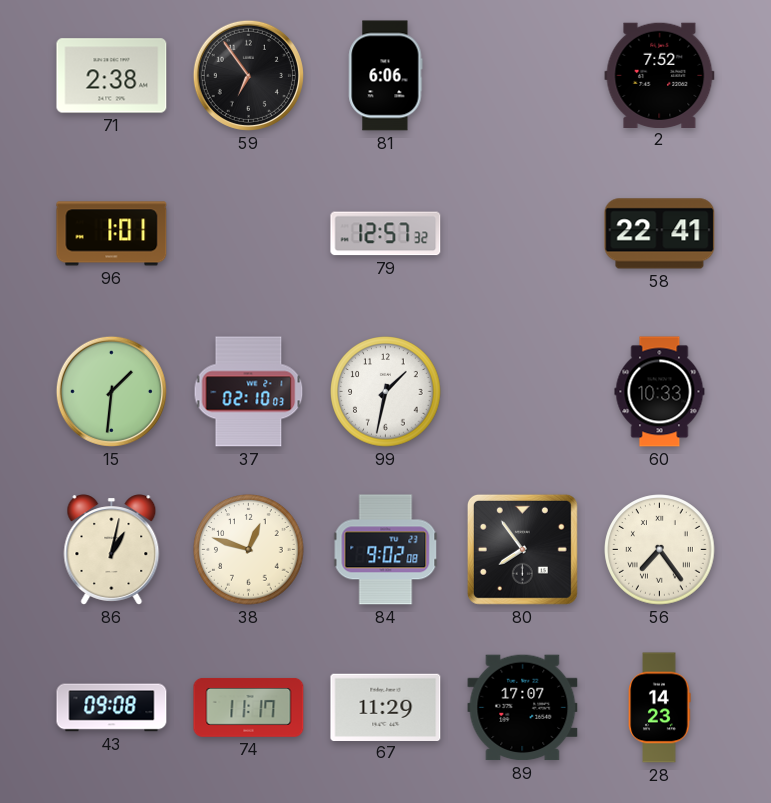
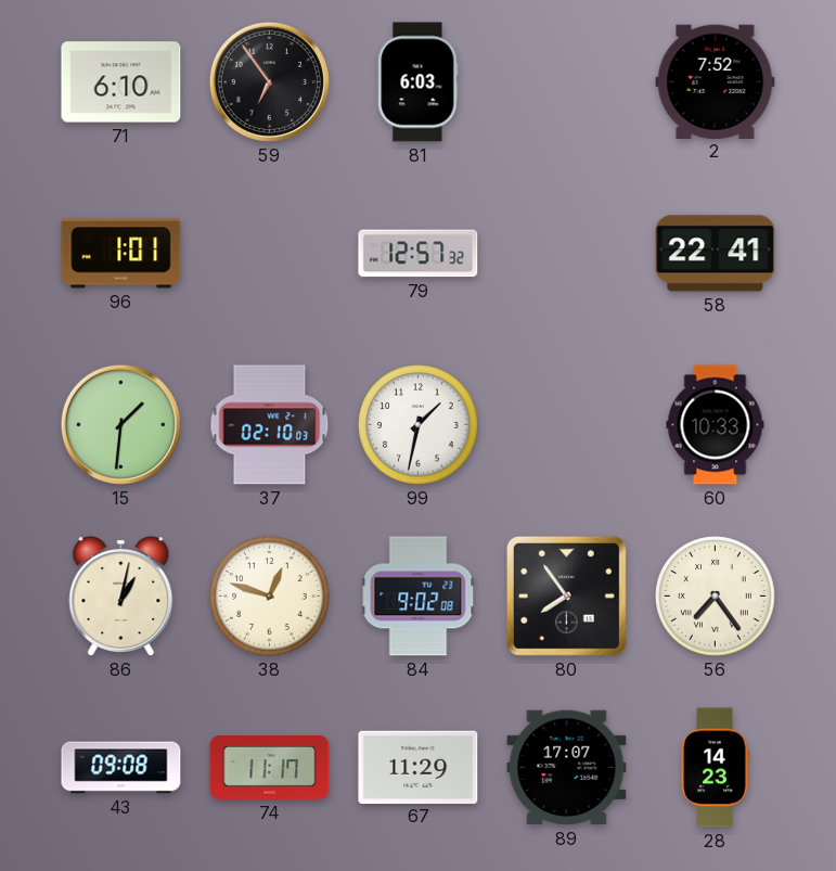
71: 2:38 -> 6:10 (121, 82)
81: 6:06 -> 6:03 (419, 82)
